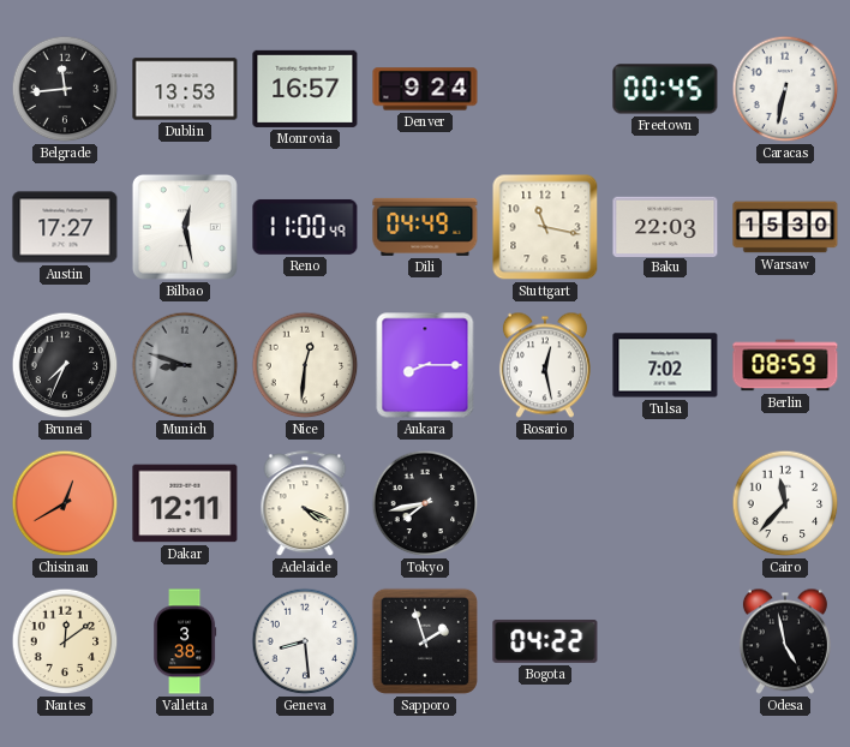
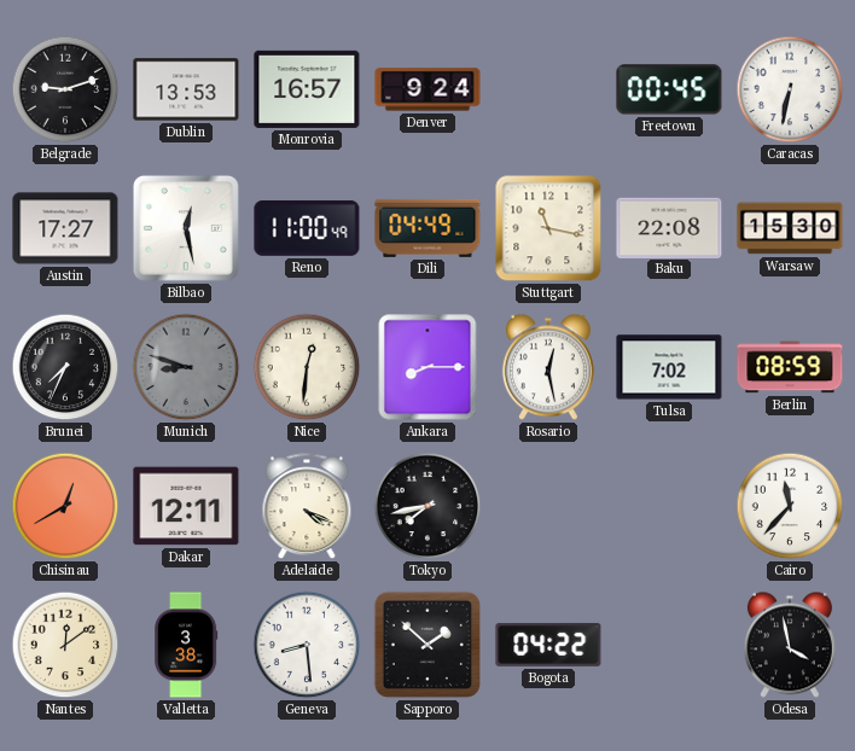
Belgrade: 11:44 -> 9:12 (65, 89)
Baku: 22:03 -> 22:08 (669, 227)
Sapporo: 1:57 -> 1:52 (427, 645)
Odesa: 4:58 -> 3:58 (790, 645)
